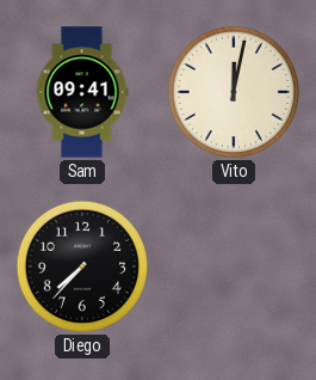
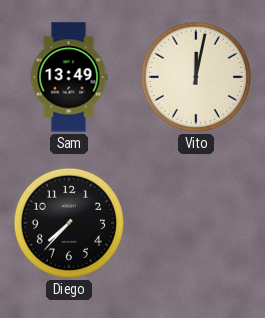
Sam: 09:41 -> 13:49 (69, 77)
